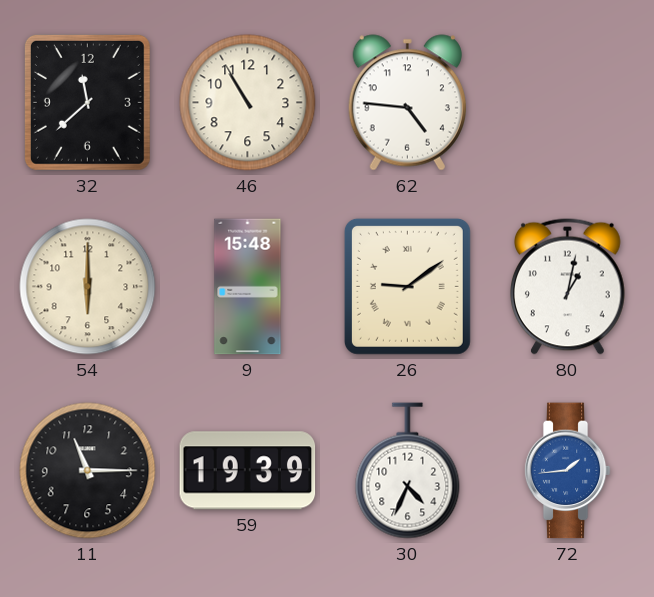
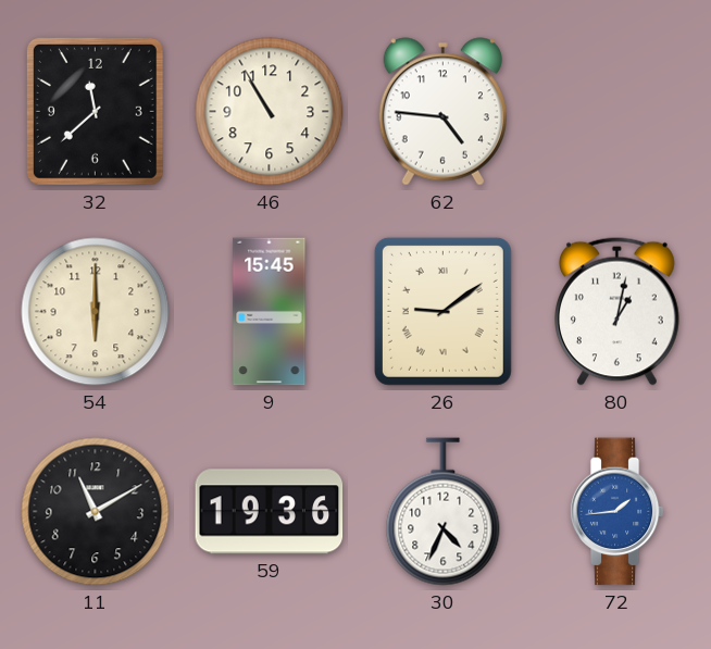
9: 15:48 -> 15:45 (270, 312)
11: 11:15 -> 11:10 (96, 512)
59: 19:39 -> 19:36 (270, 512)
